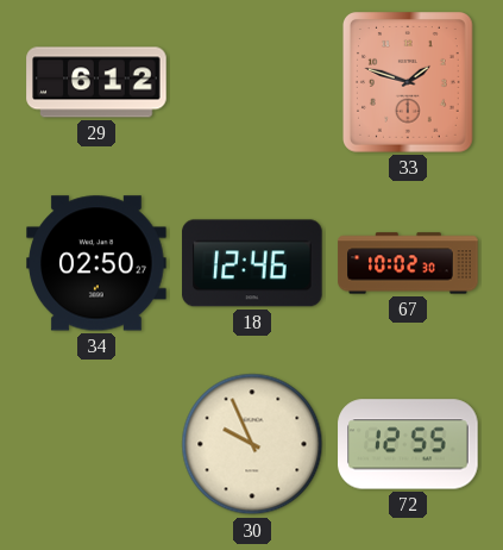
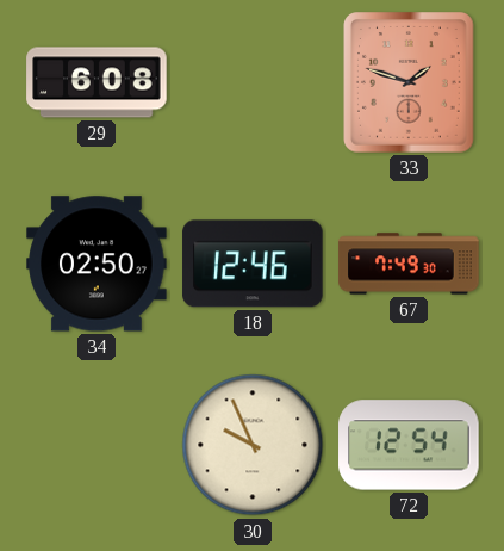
29: 6:12 -> 6:08 (97, 82)
67: 10:02 -> 7:49 (409, 264)
72: 12:55 -> 12:54 (409, 445)
